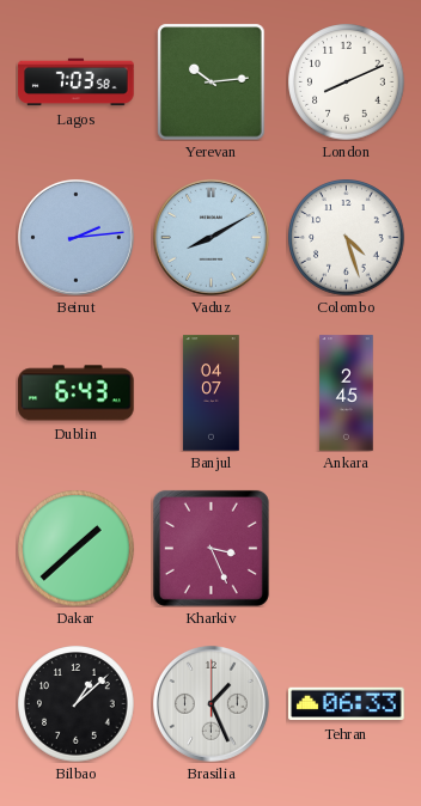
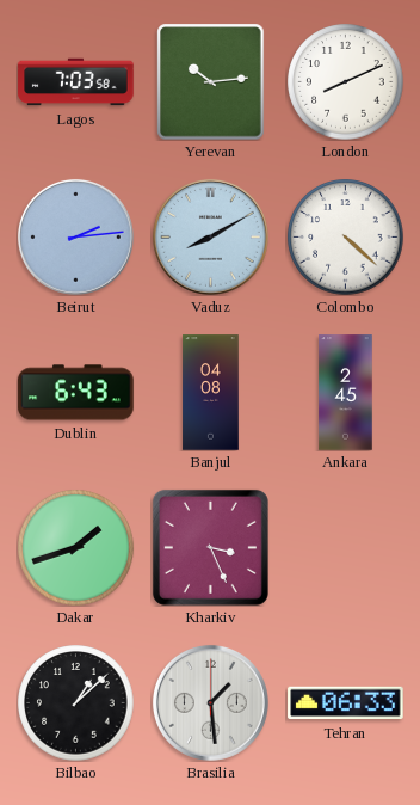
Colombo: 4:27 -> 4:22 (346, 238)
Banjul: 04:07 -> 04:08 (211, 393)
Dakar: 1:38 -> 1:42 (76, 548)
Brasilia: 1:26 -> 1:29 (210, 702)
